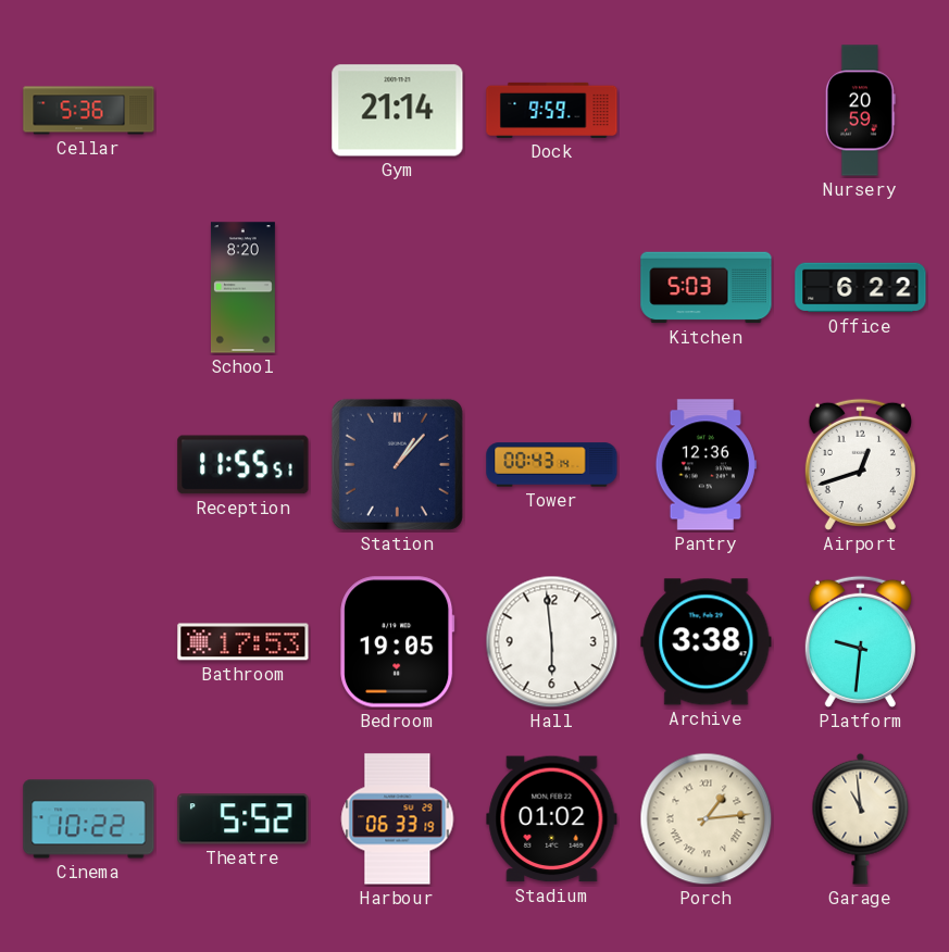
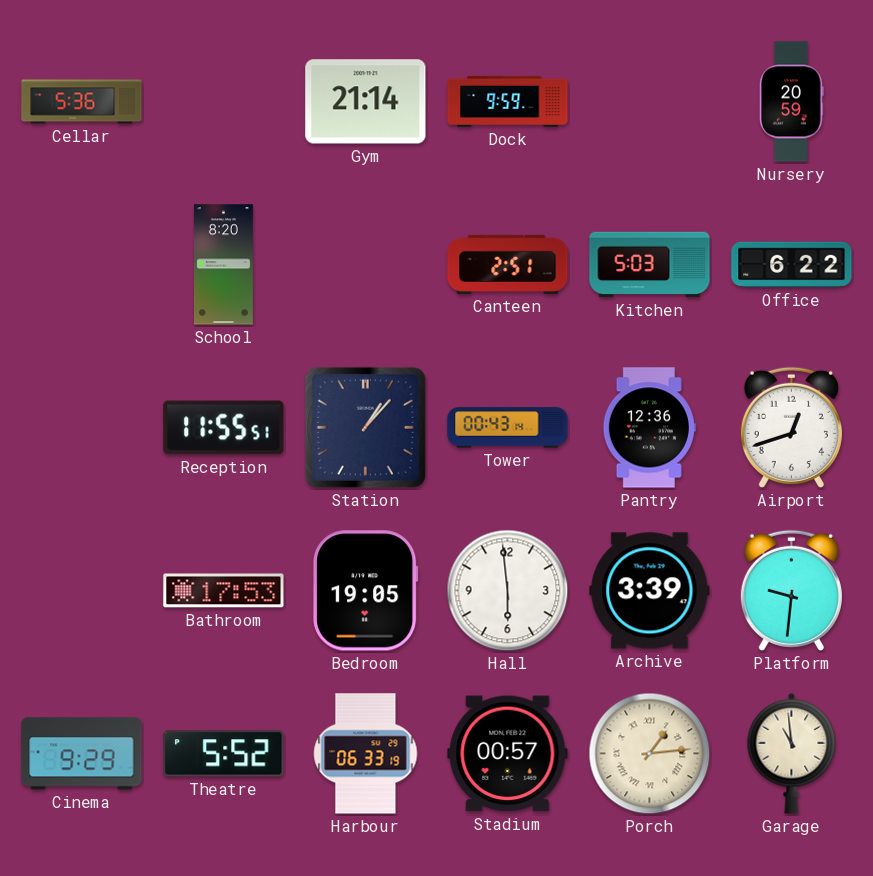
Canteen: none -> 2:51 (508, 264)
Archive: 3:38 -> 3:39 (650, 591)
Cinema: 10:22 -> 9:29 (82, 754)
Stadium: 01:02 -> 00:57 (508, 754)
